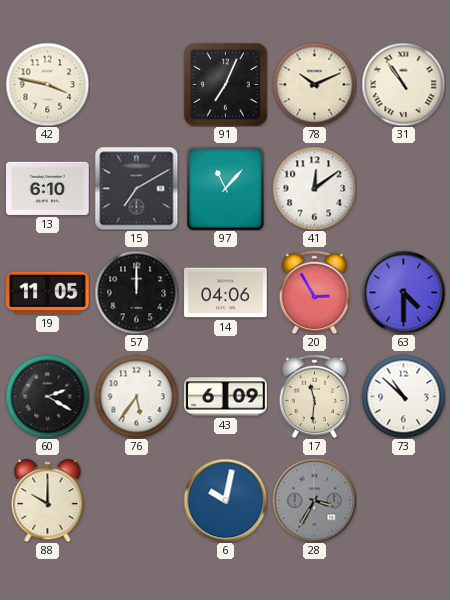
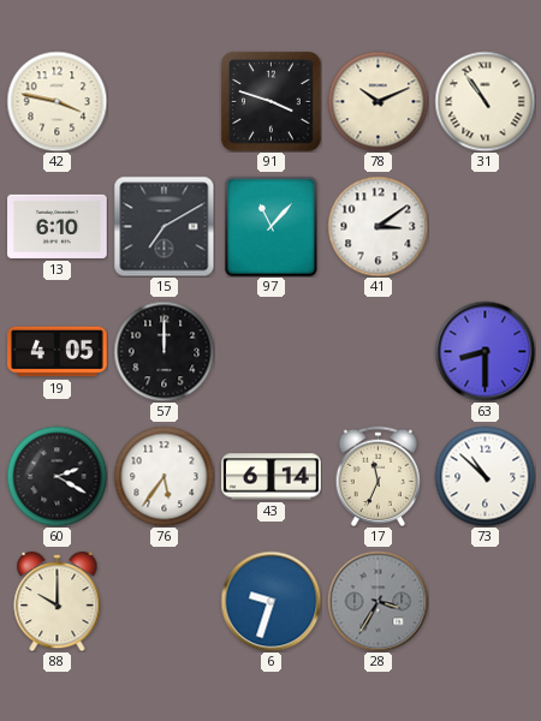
91: 7:04 -> 3:48 (270, 101)
41: 12:09 -> 3:09 (377, 226)
19: 11:05 -> 4:05 (58, 352)
14: 04:06 -> none (226, 293)
20: 2:55 -> none (315, 292)
63: 4:30 -> 8:30 (484, 351)
43: 6:09 -> 6:14 (272, 477)
17: 11:31 -> 11:34 (379, 476)
6: 10:02 -> 9:33 (270, 601)
